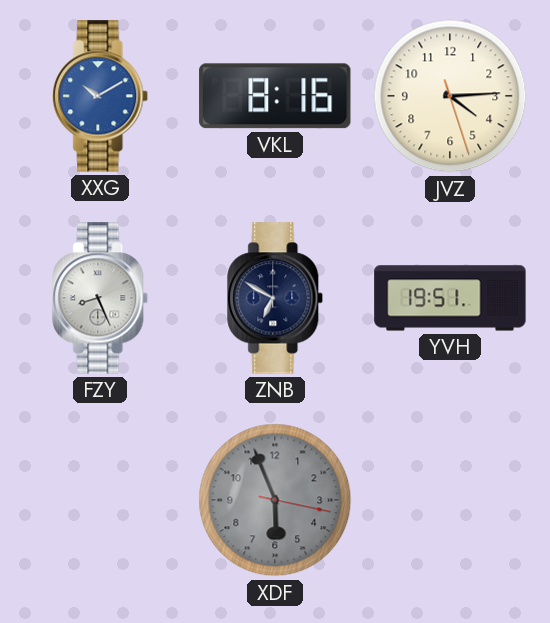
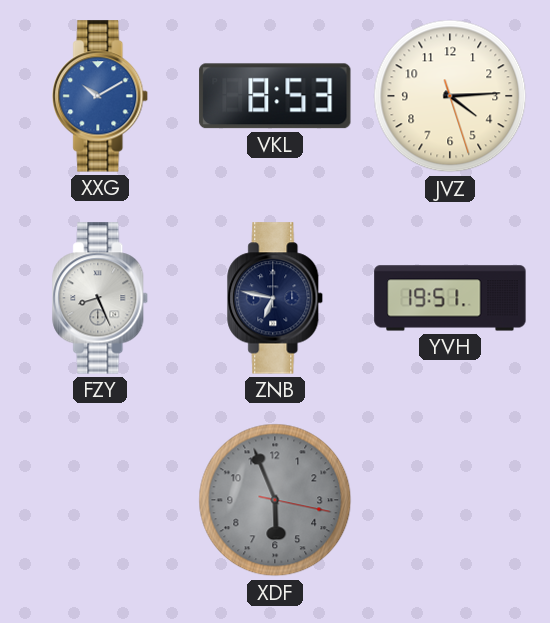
VKL: 8:16 -> 8:53 (275, 96)
ZNB: 6:50 -> 6:47 (276, 298)
